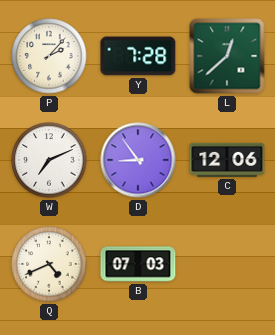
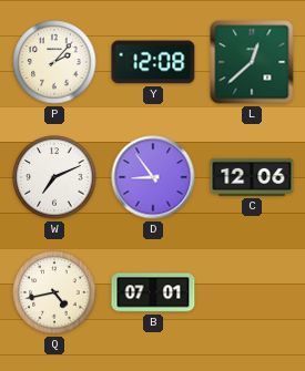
Y: 7:28 -> 12:08 (153, 62)
Q: 4:41 -> 4:43 (54, 292)
B: 07:03 -> 07:01 (153, 292)
